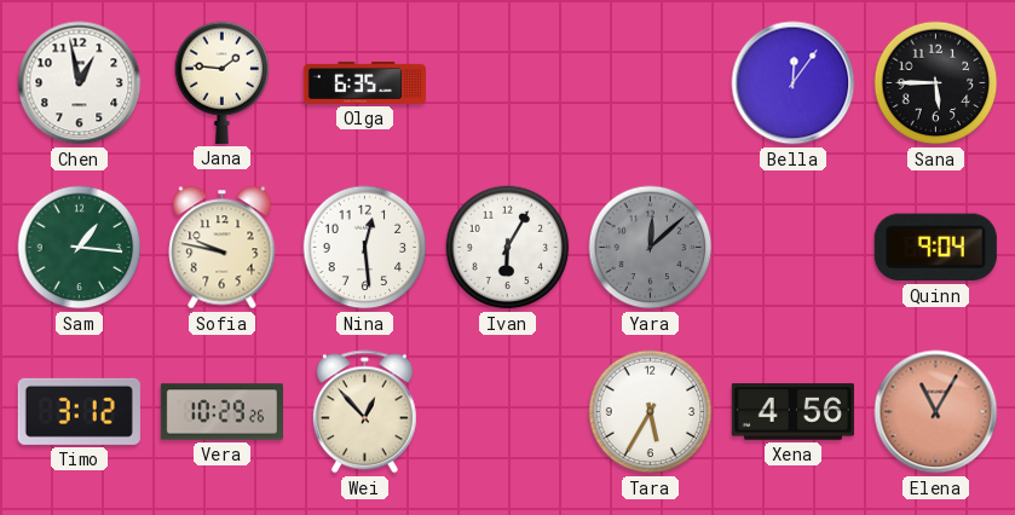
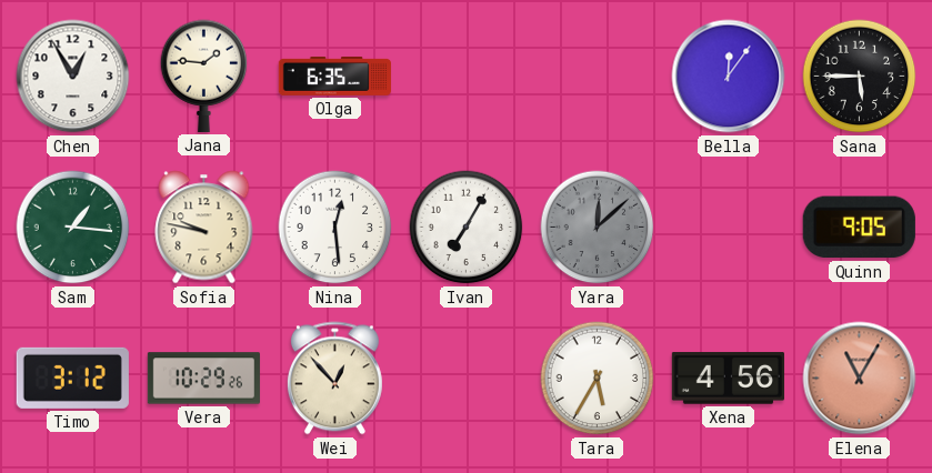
Chen: 12:58 -> 12:55 (73, 77)
Ivan: 6:05 -> 7:05 (467, 228)
Quinn: 9:04 -> 9:05 (859, 228)
